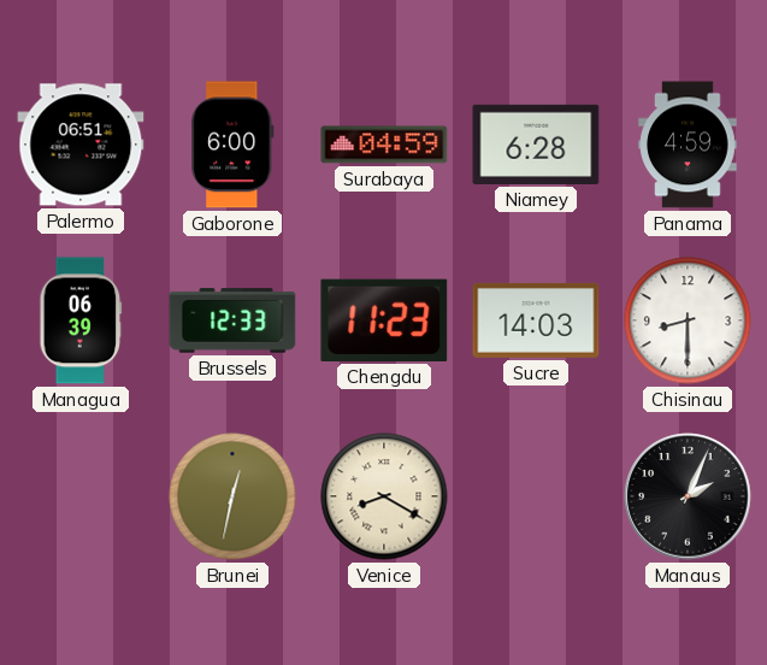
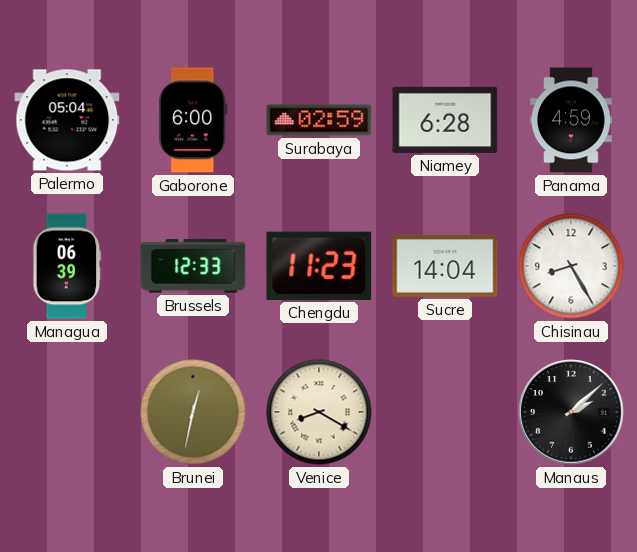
Palermo: 06:51 -> 05:04 (67, 120)
Surabaya: 04:59 -> 02:59 (319, 120)
Sucre: 14:03 -> 14:04 (445, 266)
Chisinau: 8:30 -> 8:25 (571, 266)
Manaus: 2:04 -> 2:08 (571, 412)
